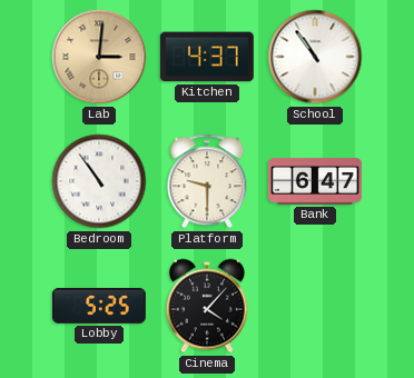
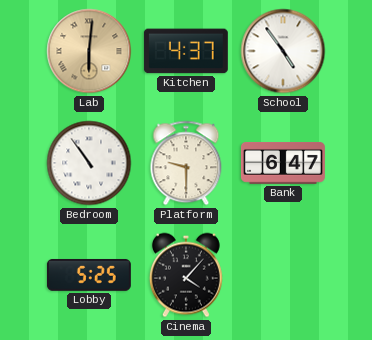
Lab: 3:01 -> 6:01 (89, 51)
School: 10:54 -> 4:54 (283, 51)
